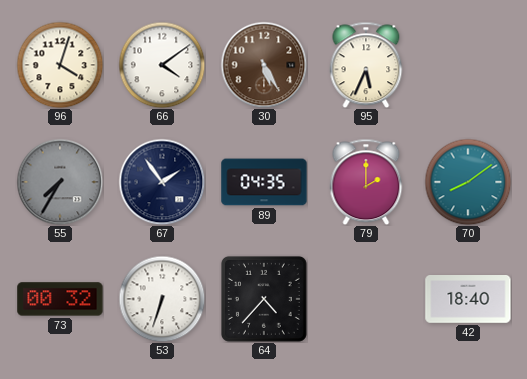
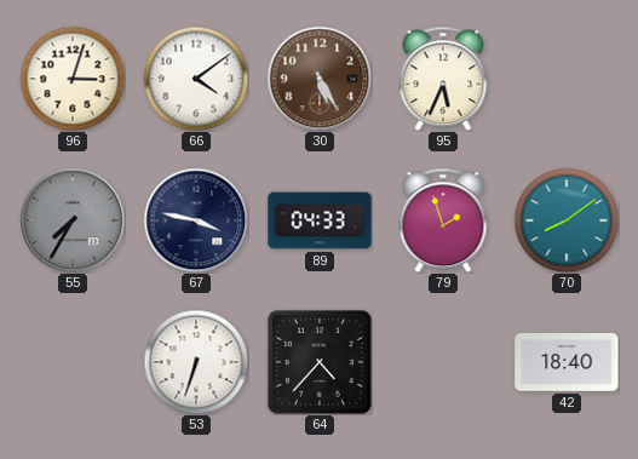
96: 4:03 -> 3:03 (73, 79)
67: 1:54 -> 3:47 (196, 220)
89: 04:35 -> 04:33 (320, 220)
79: 2:00 -> 1:57 (443, 220)
73: 00:32 -> none (60, 299)
